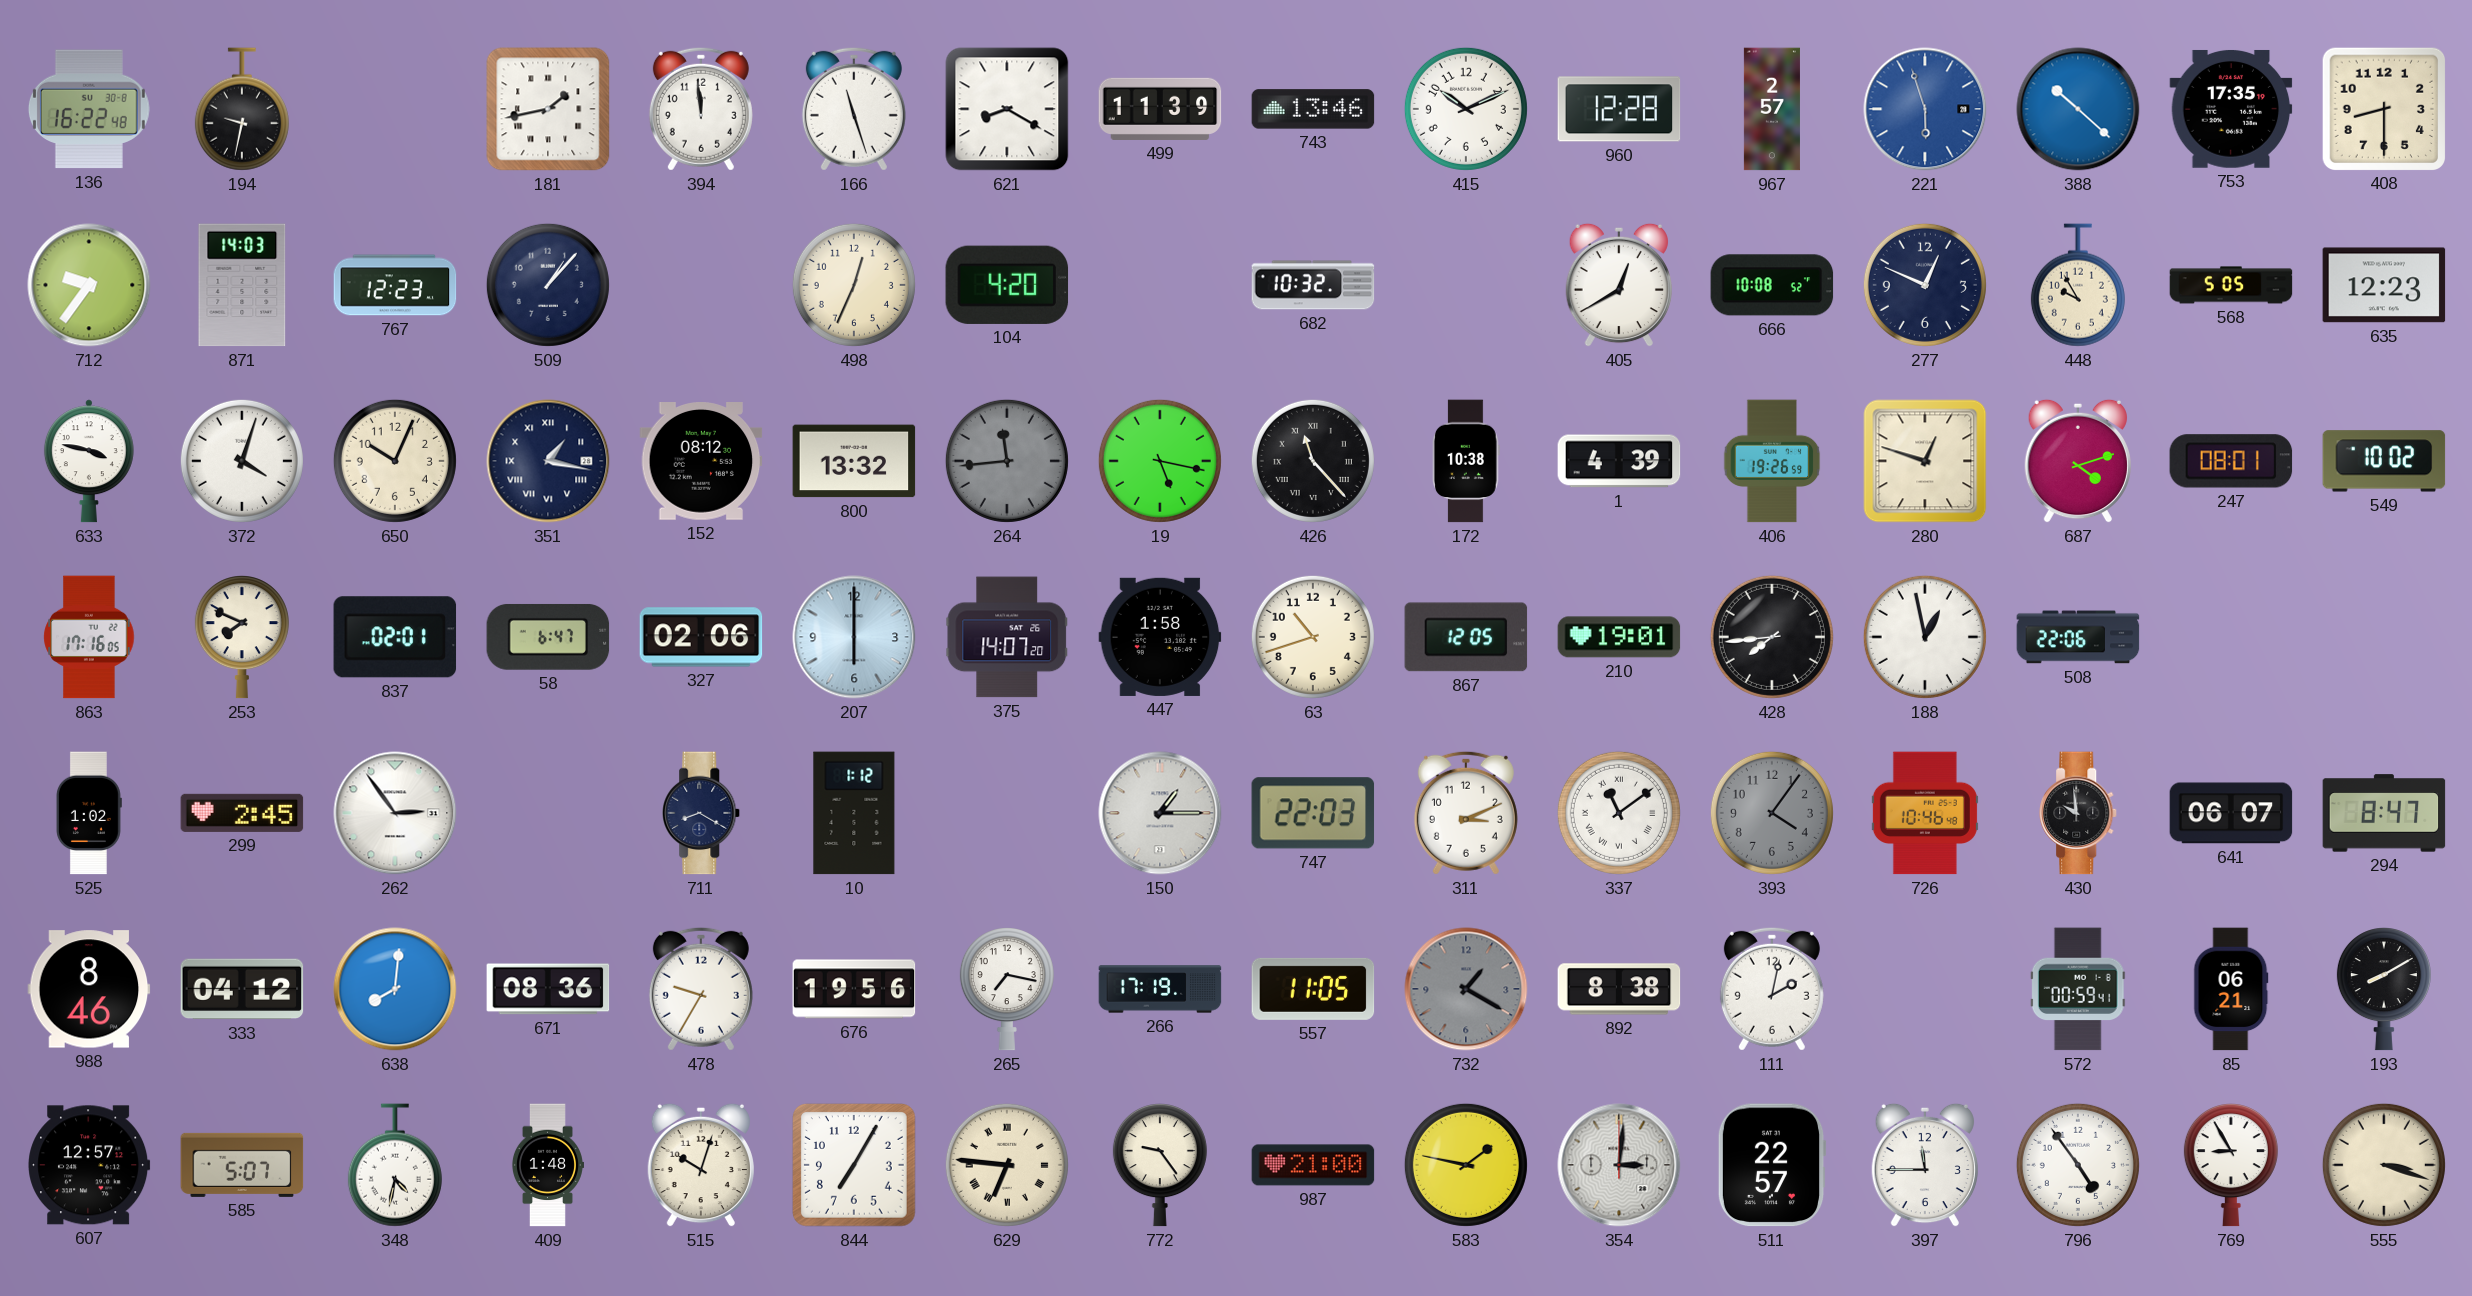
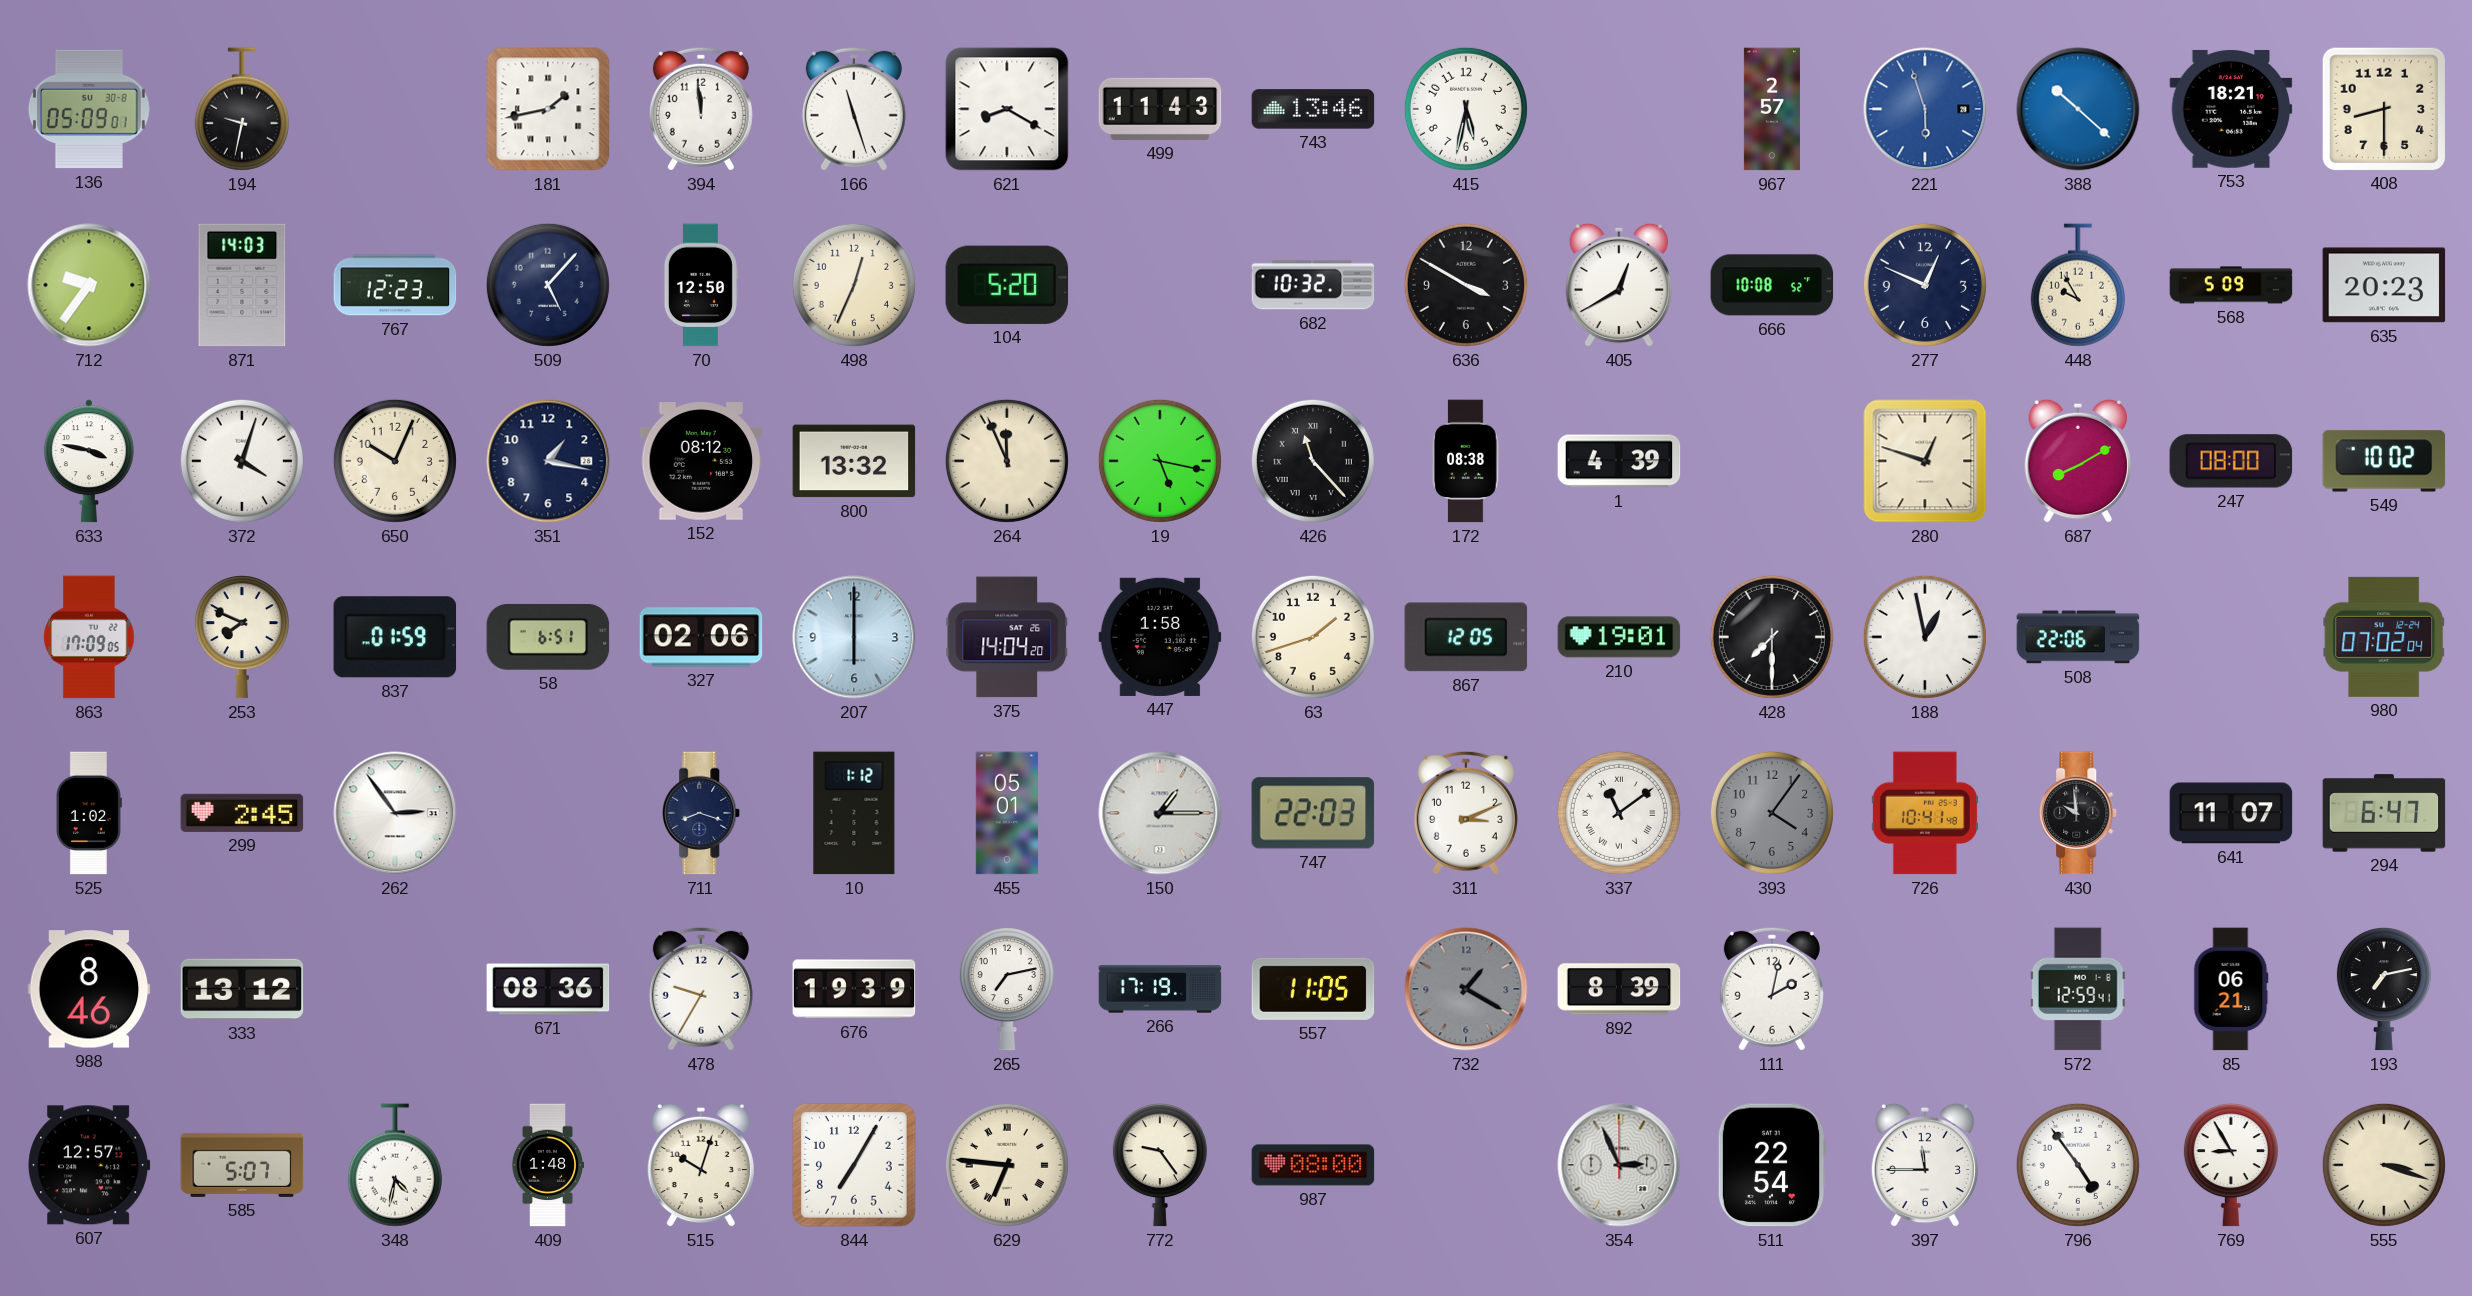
136: 16:22 -> 05:09 (89, 109)
499: 11:39 -> 11:43 (1160, 109)
415: 10:11 -> 5:32 (1466, 109)
960: 12:28 -> none (1619, 109)
753: 17:35 -> 18:21 (2231, 109)
509: 1:07 -> 5:07 (548, 285)
70: none -> 12:50 (700, 285)
104: 4:20 -> 5:20 (1007, 285)
636: none -> 3:50 (1466, 285)
568: 5:05 -> 5:09 (2231, 285)
635: 12:23 -> 20:23 (2384, 285)
351 numerals: Roman -> Arabic (548, 461)
264: 11:44 -> 11:56 (1007, 461)
264 dial: grey -> cream (1007, 461)
172: 10:38 -> 08:38 (1467, 461)
406: 19:26 -> none (1772, 461)
687: 4:12 -> 8:10 (2078, 461)
247: 08:01 -> 08:00 (2231, 461)
863: 17:16 -> 17:09 (89, 637)
837: 02:01 -> 01:59 (395, 637)
58: 6:47 -> 6:51 (548, 637)
375: 14:07 -> 14:04 (1007, 637)
63: 10:42 -> 1:42 (1313, 637)
428: 7:44 -> 7:30 (1772, 637)
980: none -> 07:02 (2384, 637)
711: 8:20 -> 8:18 (702, 813)
455: none -> 05:01 (1007, 813)
726: 10:46 -> 10:41 (1925, 813)
641: 06:07 -> 11:07 (2231, 813)
294: 8:47 -> 6:47 (2384, 813)
333: 04:12 -> 13:12 (242, 989)
638: 8:01 -> none (395, 989)
676: 19:56 -> 19:39 (854, 989)
265: 7:17 -> 7:13 (1007, 989)
892: 8:38 -> 8:39 (1619, 989)
572: 00:59 -> 12:59 (2078, 989)
193: 8:10 -> 7:13 (2384, 989)
987: 21:00 -> 08:00 (1313, 1165)
583: 1:47 -> none (1466, 1165)
354: 3:01 -> 2:56 (1619, 1165)
511: 22:57 -> 22:54 (1772, 1165)
